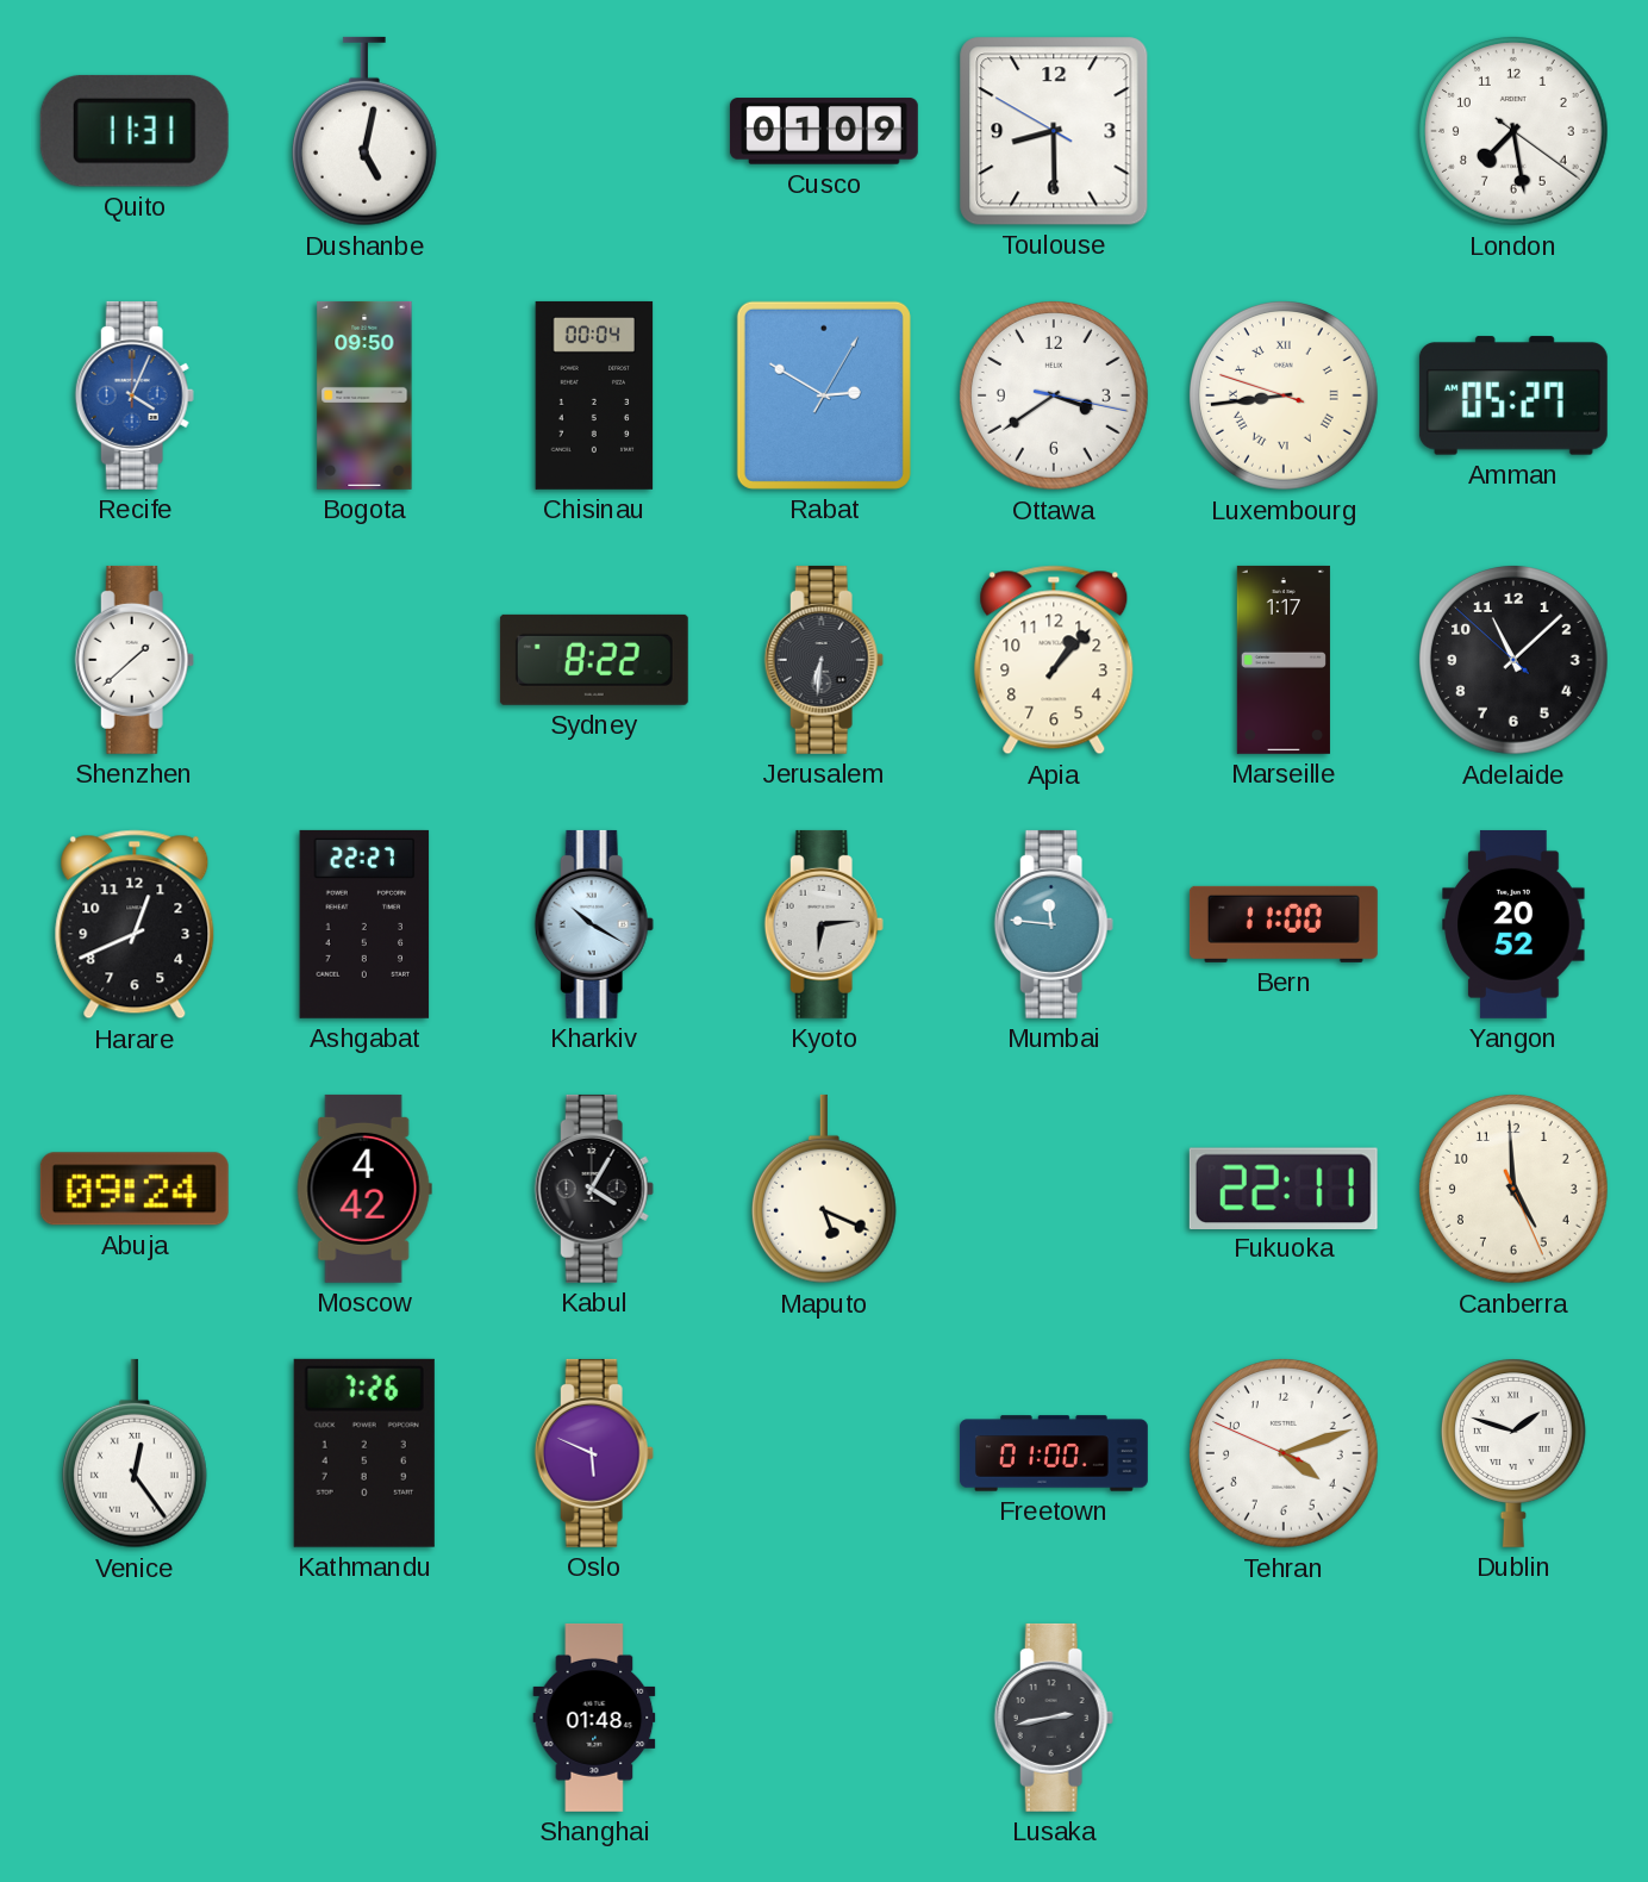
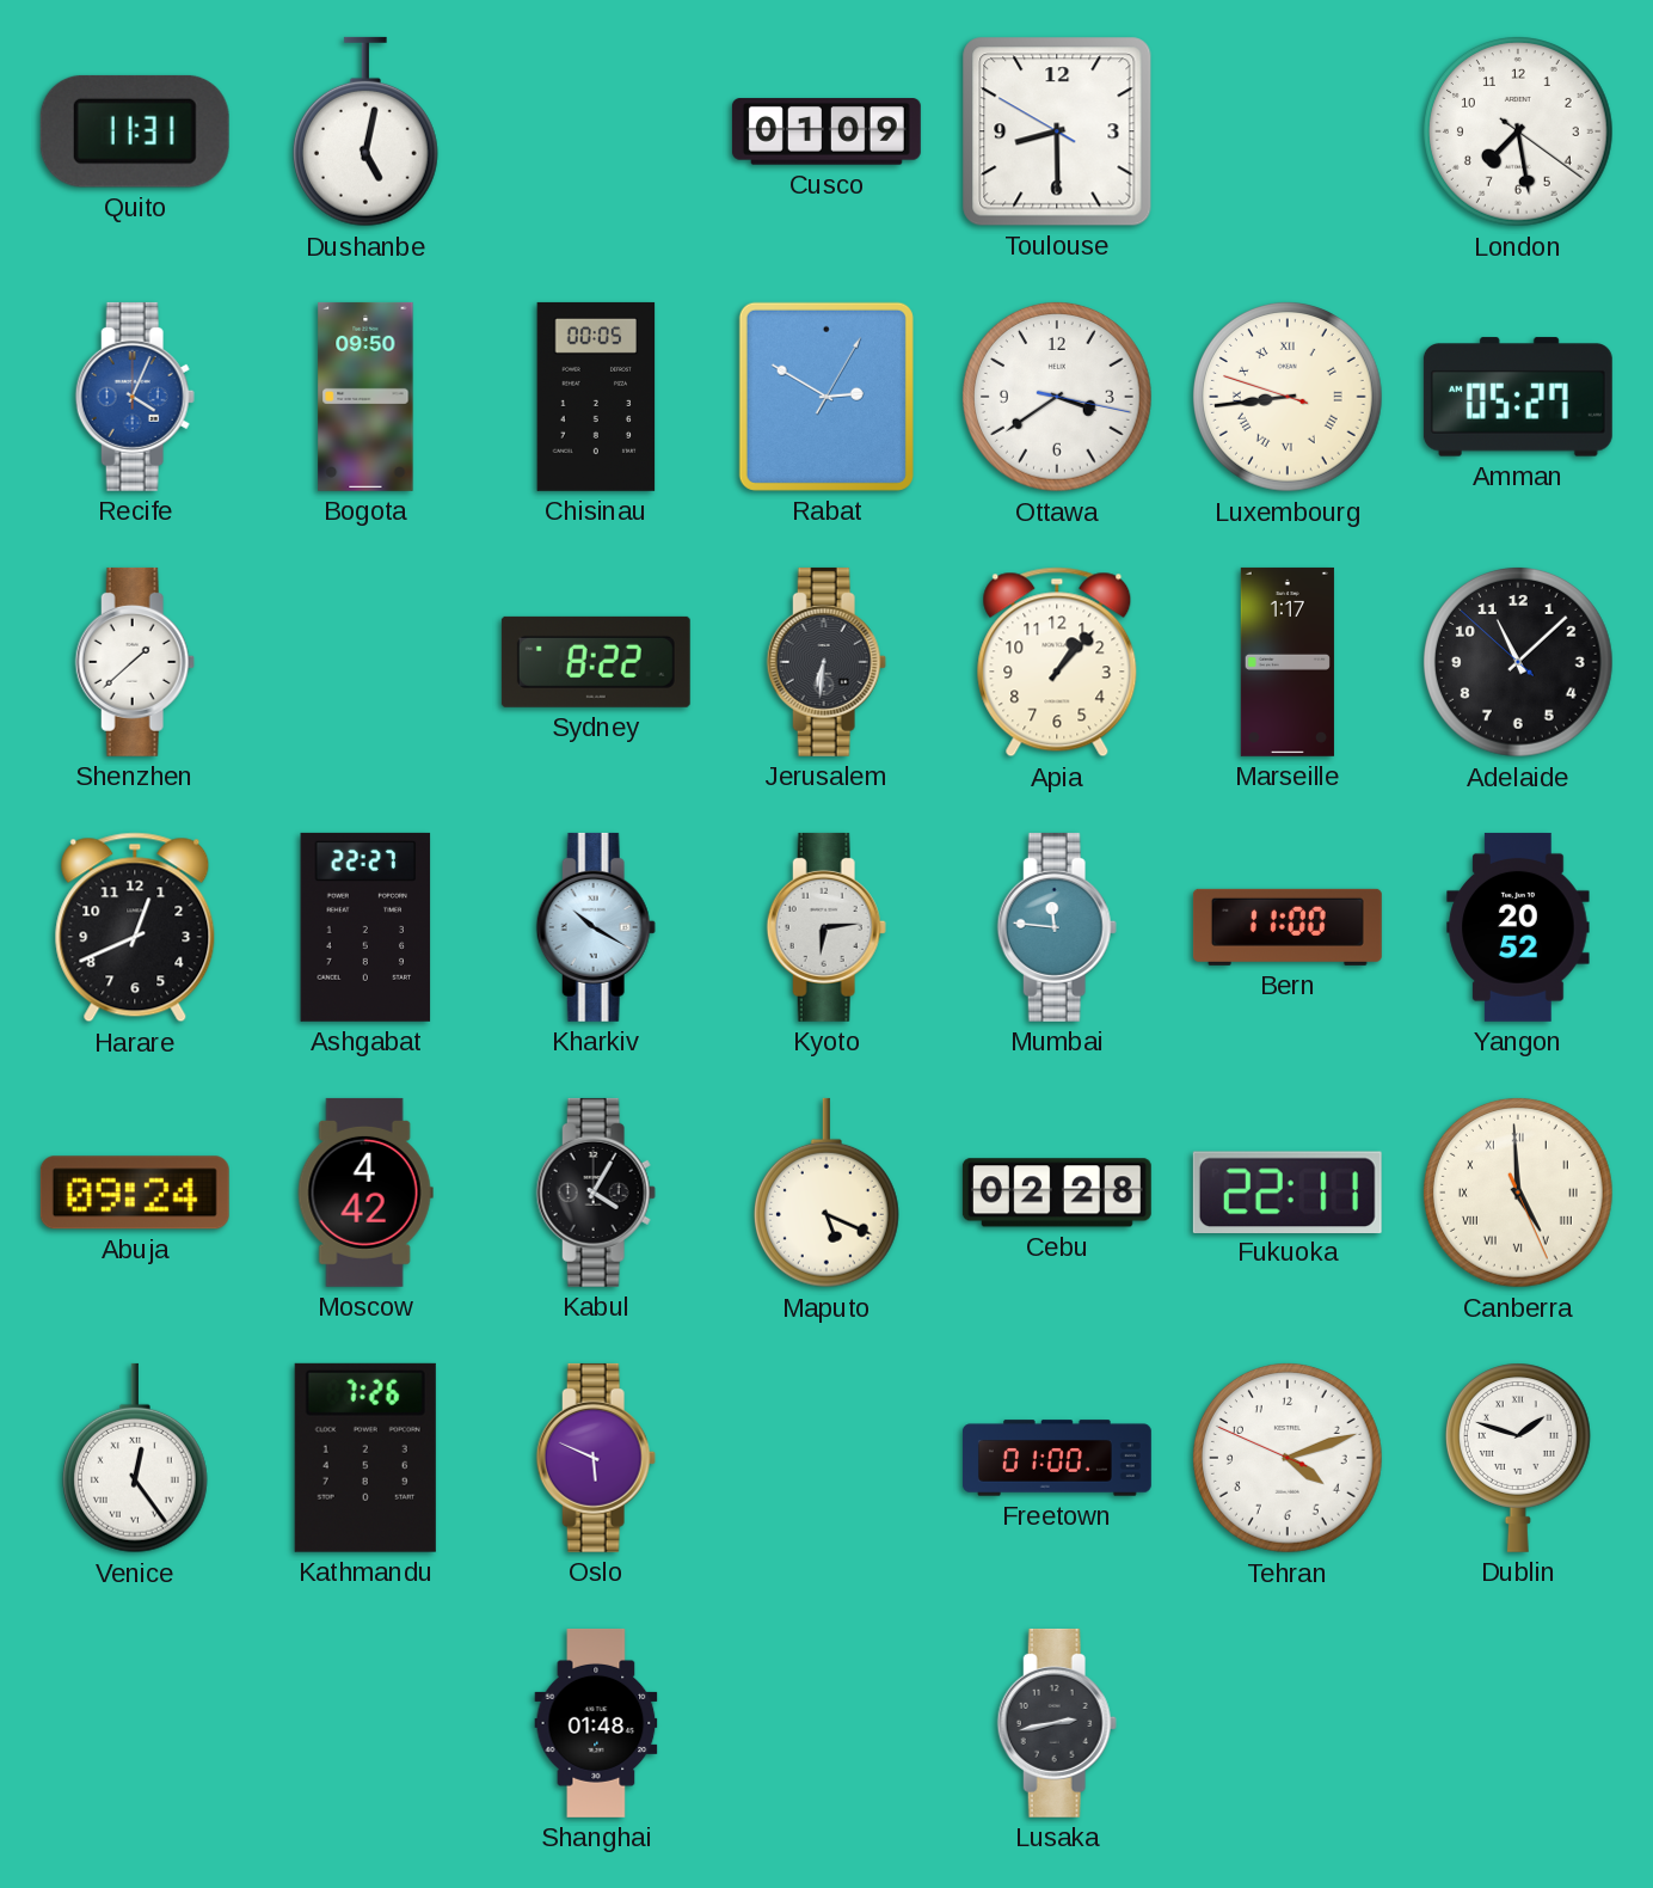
Chisinau: 00:04 -> 00:05 (596, 397)
Cebu: none -> 02:28 (1057, 1193)
Canberra numerals: Arabic -> Roman (1519, 1194)
